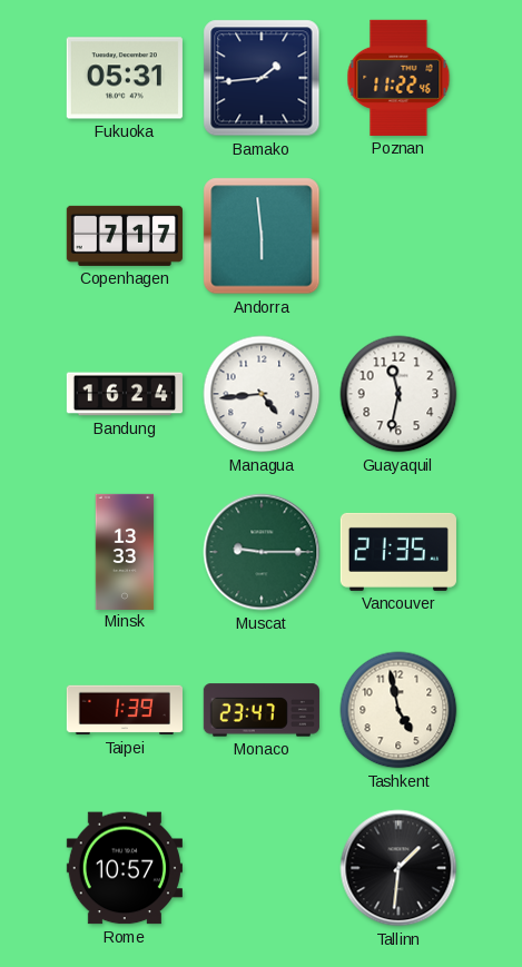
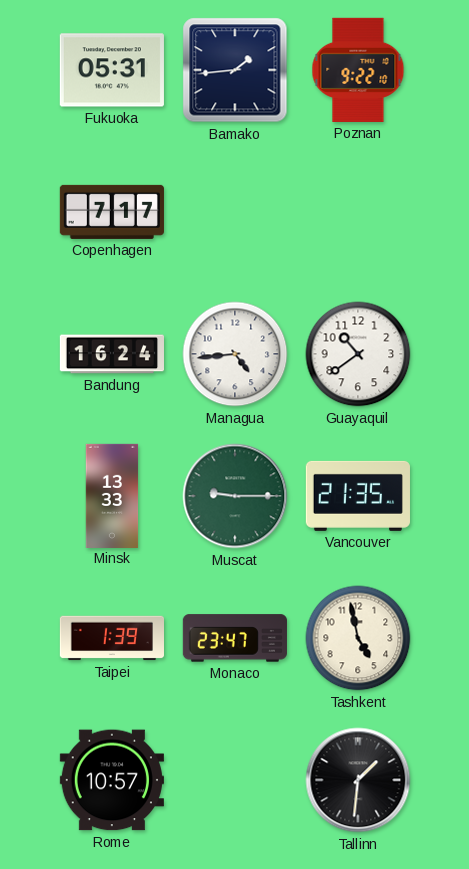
Poznan: 11:22 -> 9:22 (358, 70)
Andorra: 5:59 -> none (262, 236)
Guayaquil: 11:32 -> 10:39 (358, 354)
